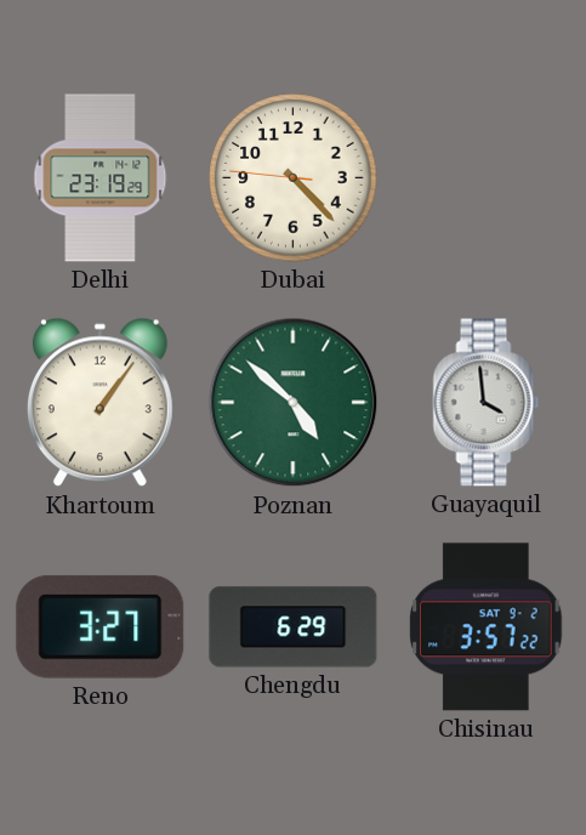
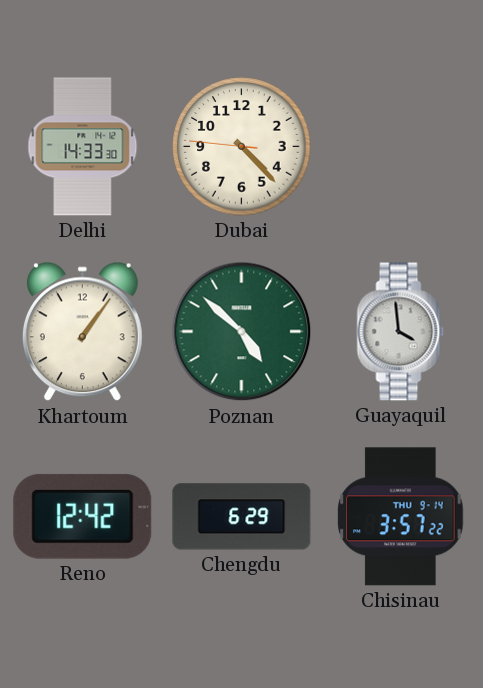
Delhi: 23:19 -> 14:33 (83, 147)
Reno: 3:27 -> 12:42 (83, 516)
Chisinau date: SAT 9-2 -> THU 9-14 (401, 517)
